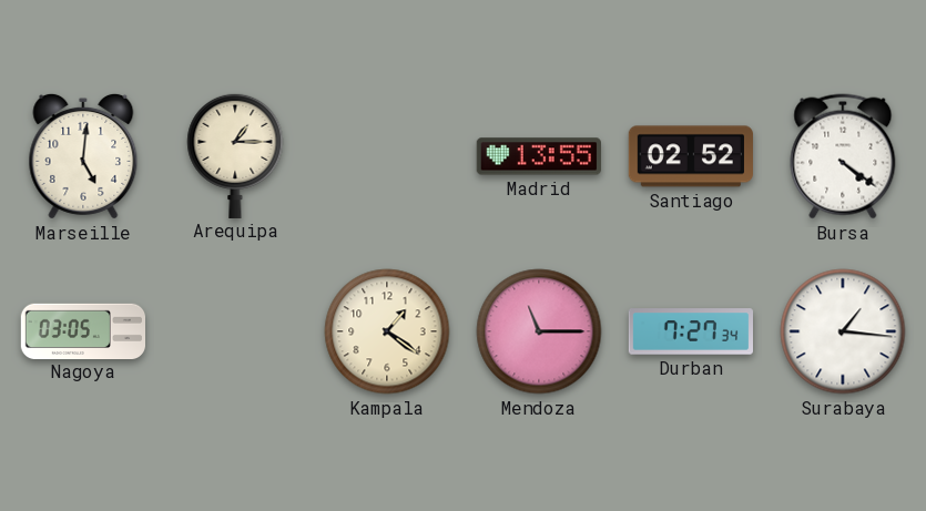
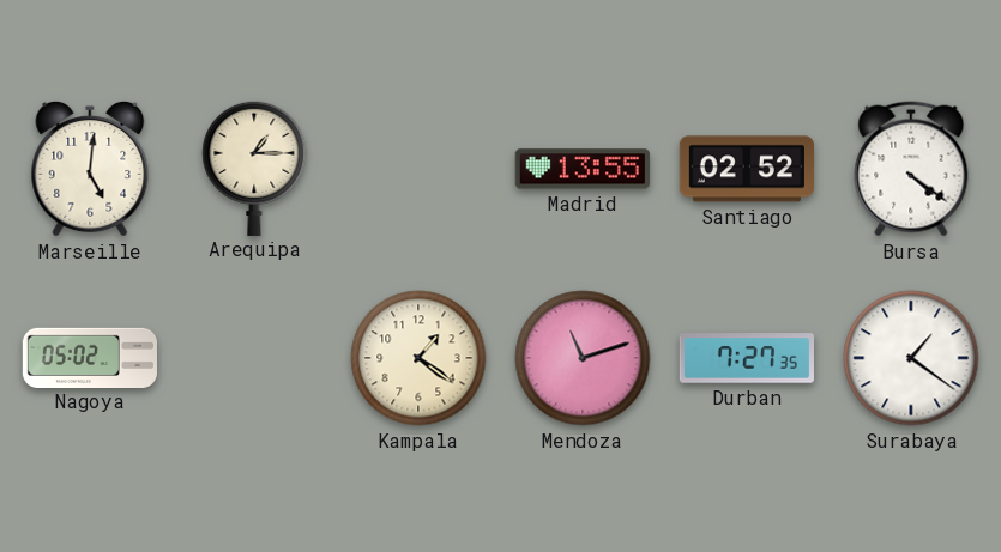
Nagoya: 03:05 -> 05:02 (89, 357)
Mendoza: 11:15 -> 11:12 (583, 358)
Durban: 7:27:34 -> 7:27:35 (746, 358)
Surabaya: 1:16 -> 1:21 (911, 358)
